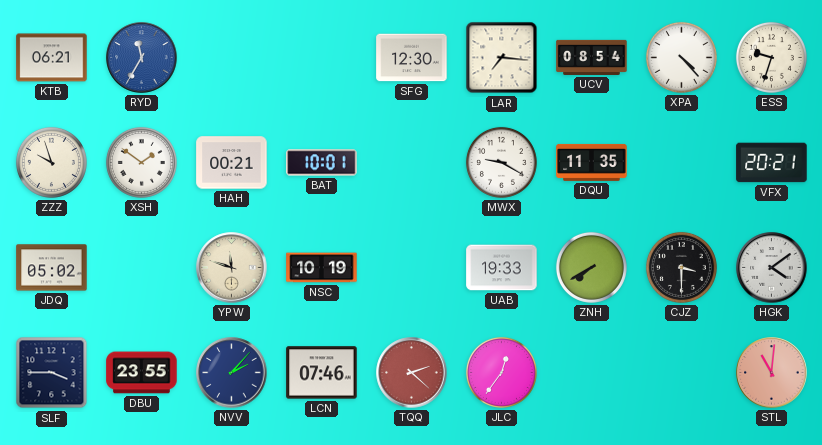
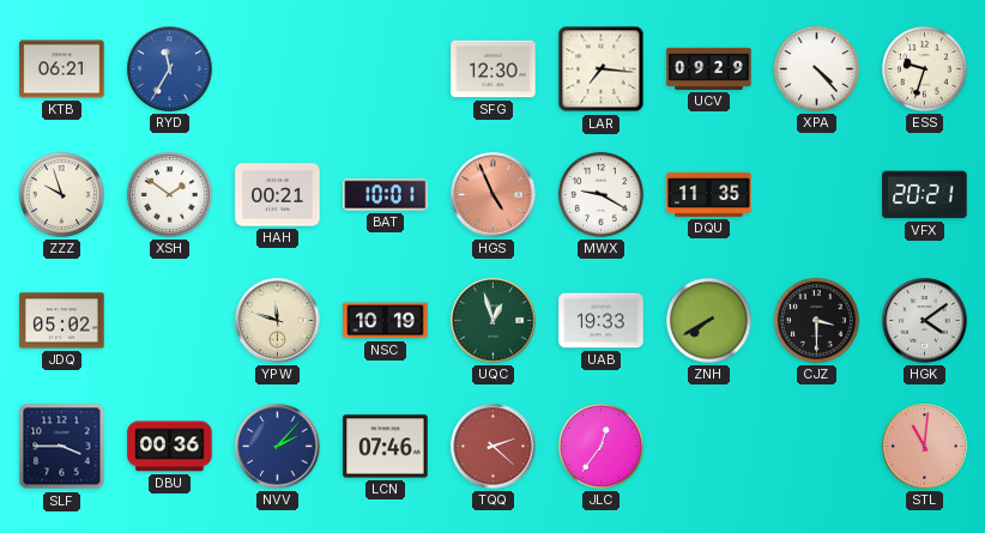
UCV: 08:54 -> 09:29 (709, 68)
HGS: none -> 4:56 (494, 195)
UQC: none -> 12:57 (494, 321)
DBU: 23:55 -> 00:36 (170, 447)
